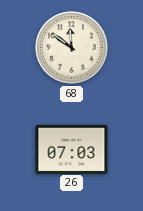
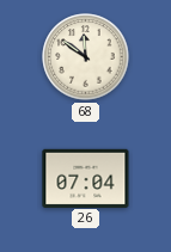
26: 07:03 -> 07:04 (86, 178)
